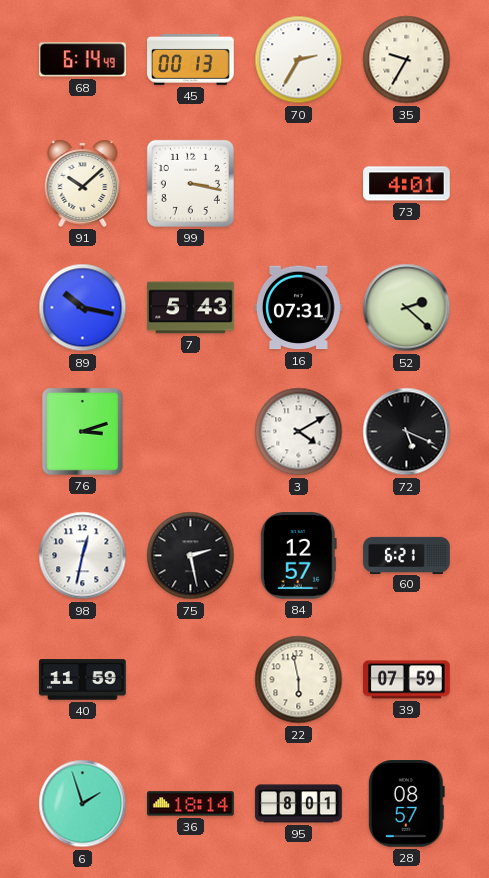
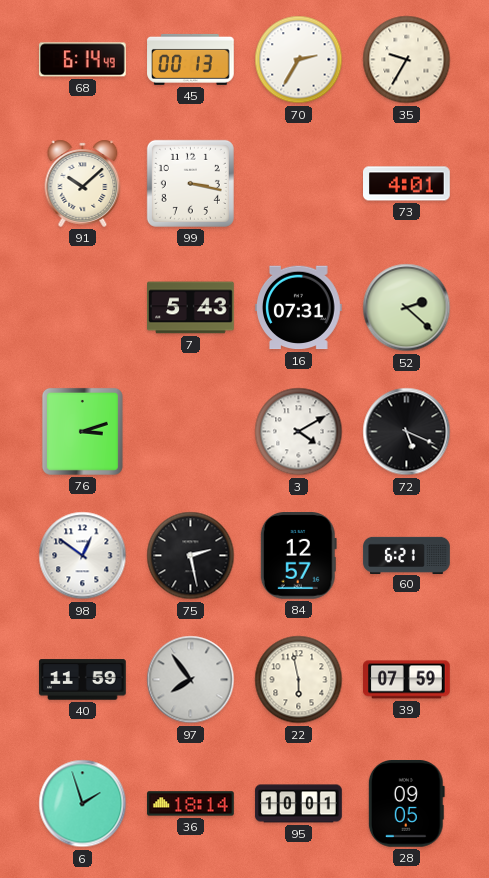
89: 10:17 -> none (83, 308)
98: 12:32 -> 12:51 (83, 556)
97: none -> 7:54 (191, 680)
95: 8:01 -> 10:01 (299, 804)
28: 08:57 -> 09:05 (406, 804)
